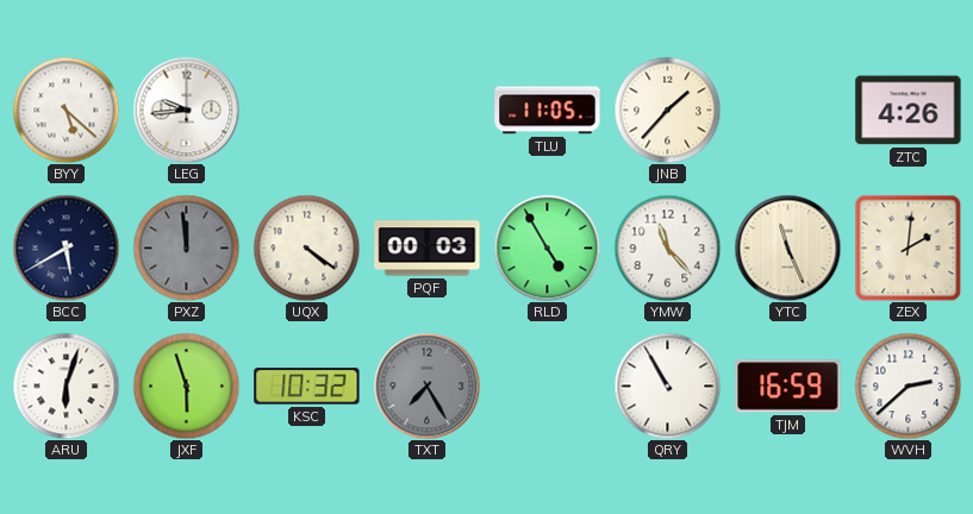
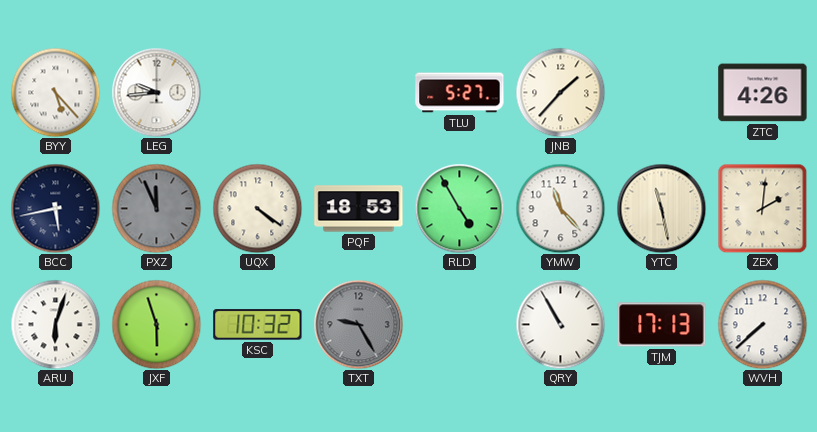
BYY: 5:22 -> 5:23 (55, 92)
TLU: 11:05 -> 5:27 (460, 93)
BCC: 5:40 -> 5:43 (55, 208)
PXZ: 11:59 -> 11:56 (156, 208)
PQF: 00:03 -> 18:53 (359, 209)
YTC: 11:26 -> 11:28 (661, 208)
TXT: 7:25 -> 9:25 (358, 324)
TJM: 16:59 -> 17:13 (662, 325)
WVH: 2:38 -> 7:38 (762, 324)
